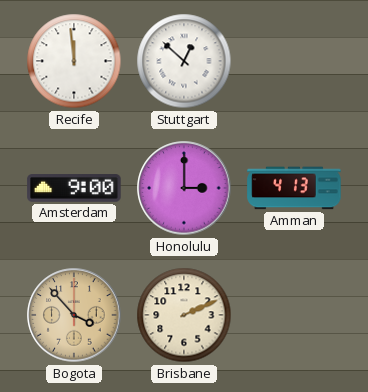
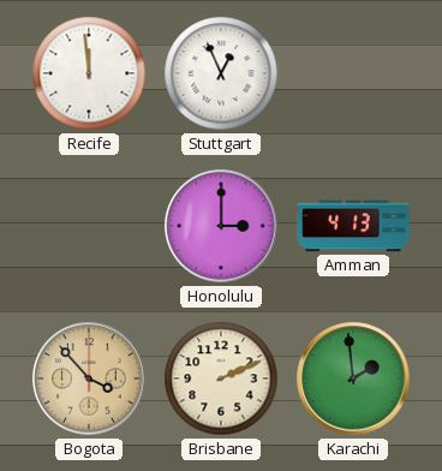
Stuttgart: 12:52 -> 12:56 (221, 73)
Amsterdam: 9:00 -> none (74, 188)
Karachi: none -> 1:59 (353, 378)
